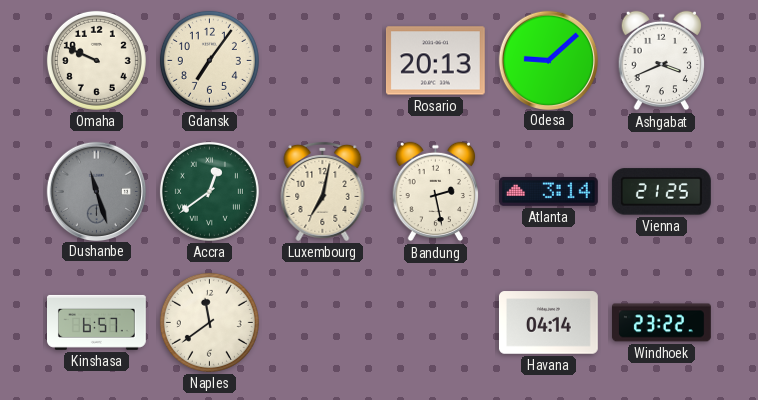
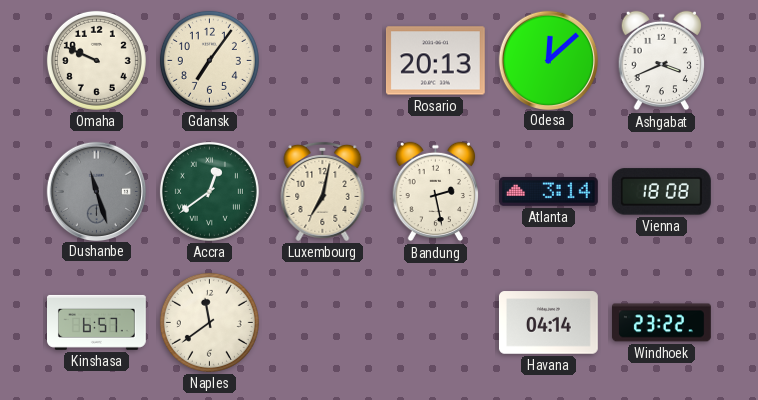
Odesa: 9:08 -> 12:08 (548, 60)
Vienna: 21:25 -> 18:08 (661, 192)
